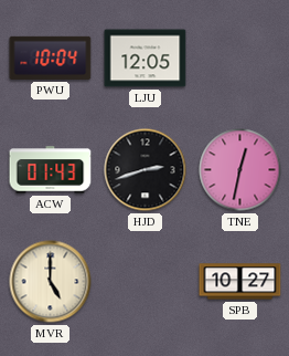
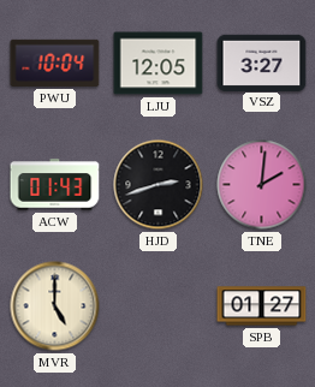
VSZ: none -> 3:27 (262, 62)
TNE: 12:32 -> 2:01 (262, 185)
SPB: 10:27 -> 01:27 (262, 306)
